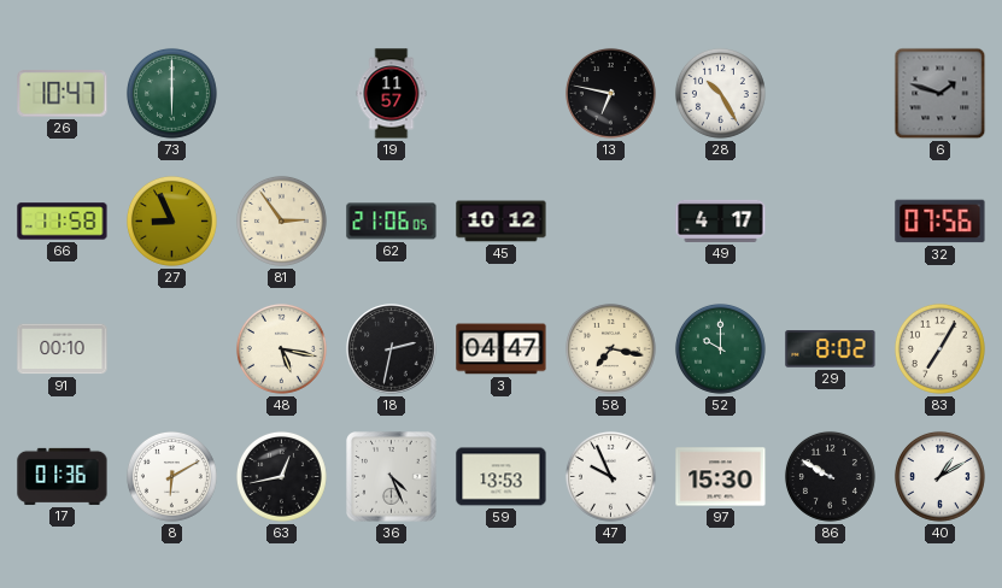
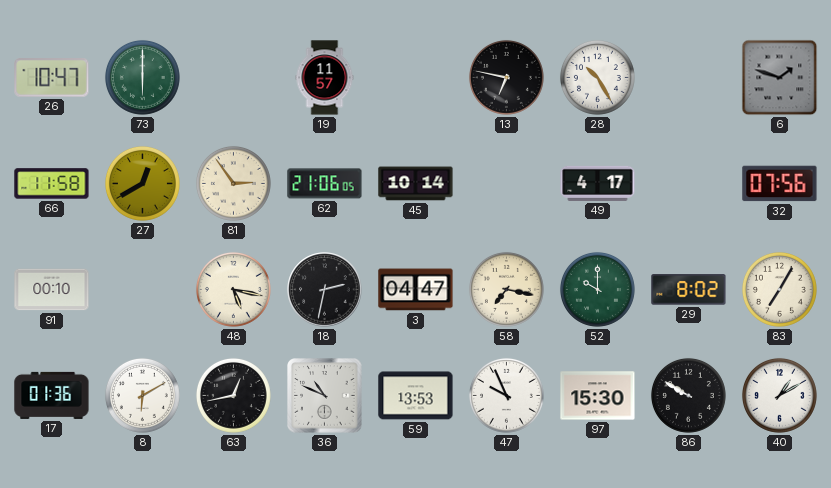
27: 8:56 -> 12:40 (142, 183)
45: 10:12 -> 10:14 (416, 184)
36: 4:26 -> 10:49 (325, 396)
